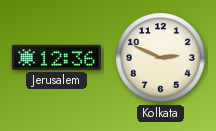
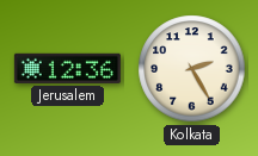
Kolkata: 2:49 -> 2:25 (192, 69)
